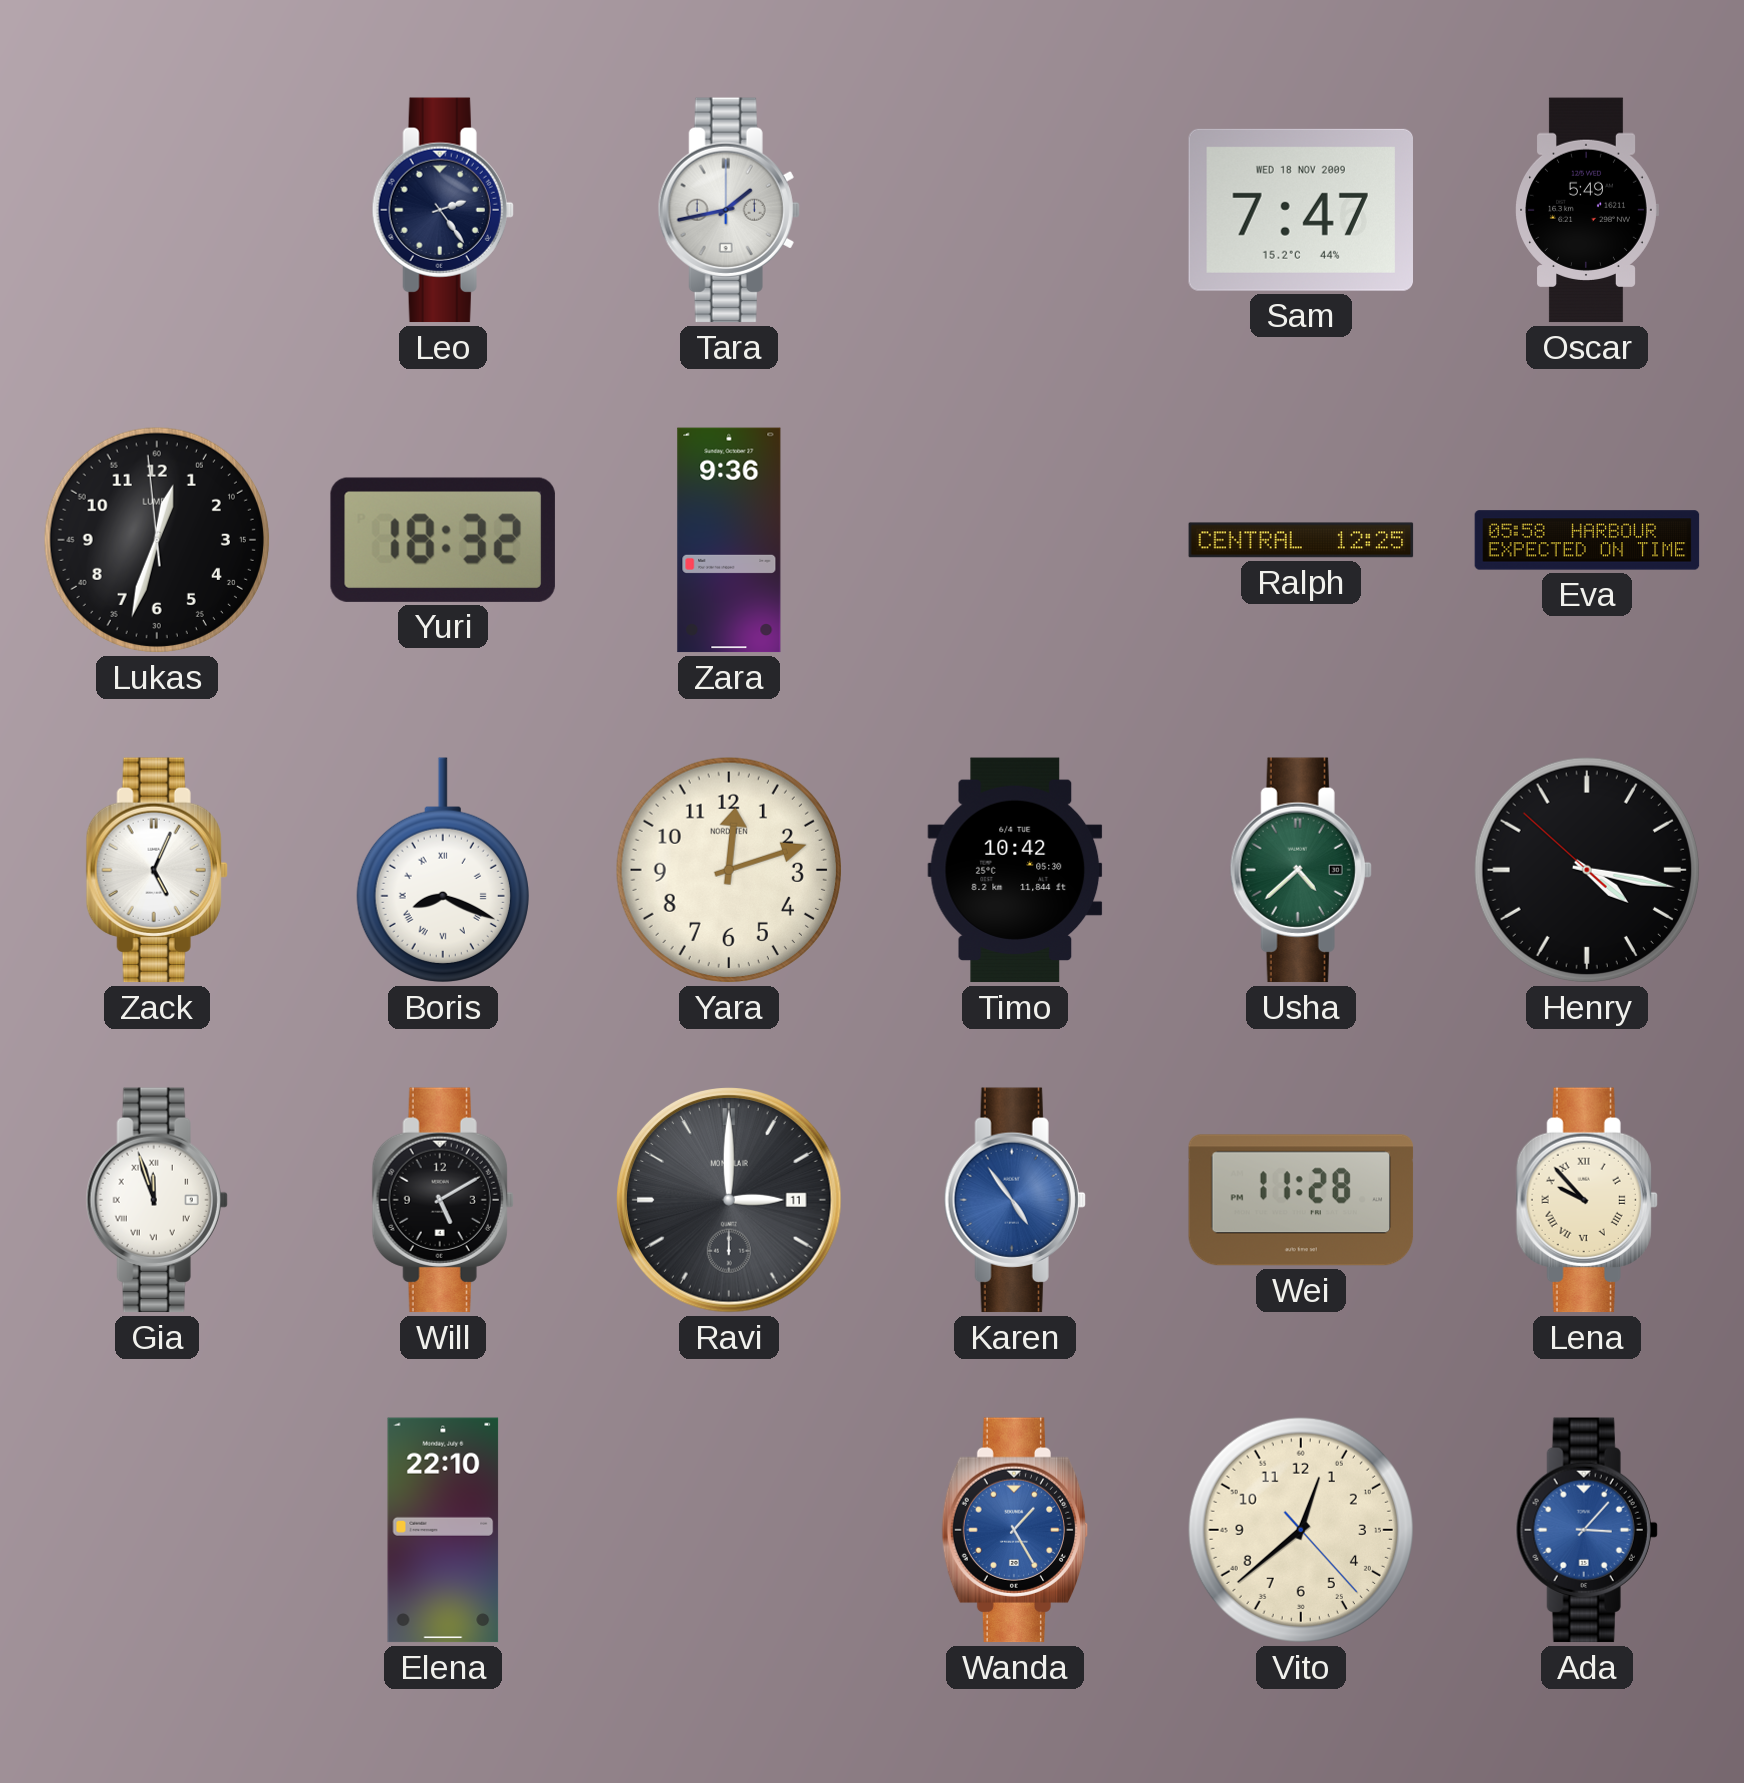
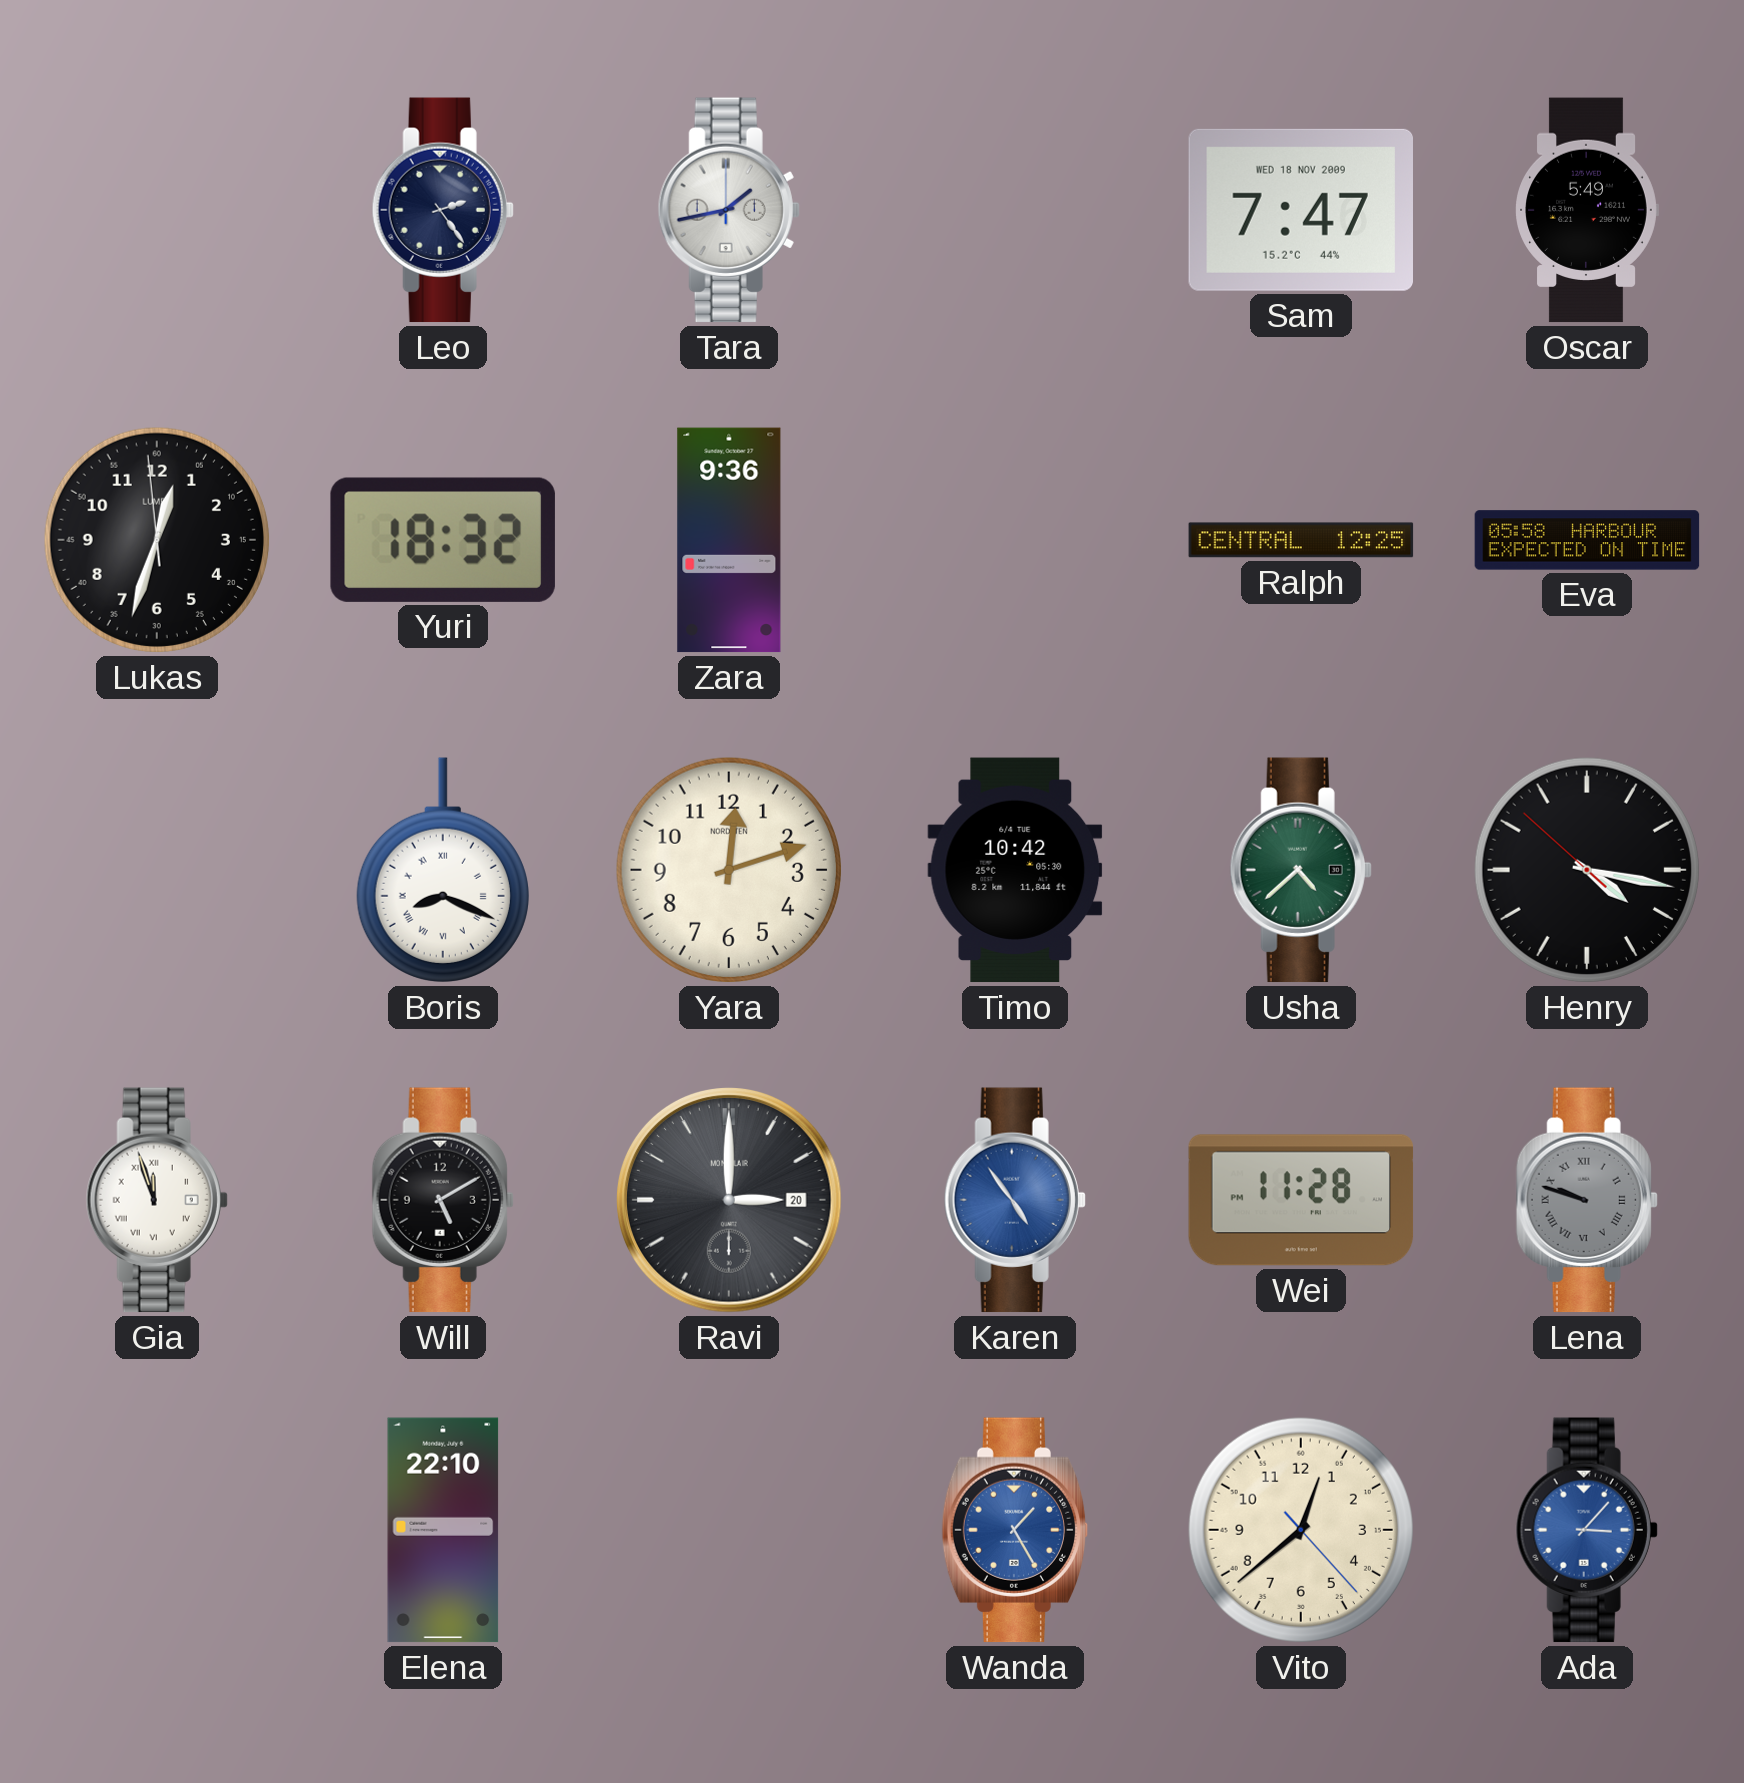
Zack: 5:04 -> none (157, 870)
Ravi date: 11 -> 20 (730, 1201)
Lena: 9:53 -> 9:48 (1587, 1200)
Lena dial: cream -> grey (1587, 1200)
